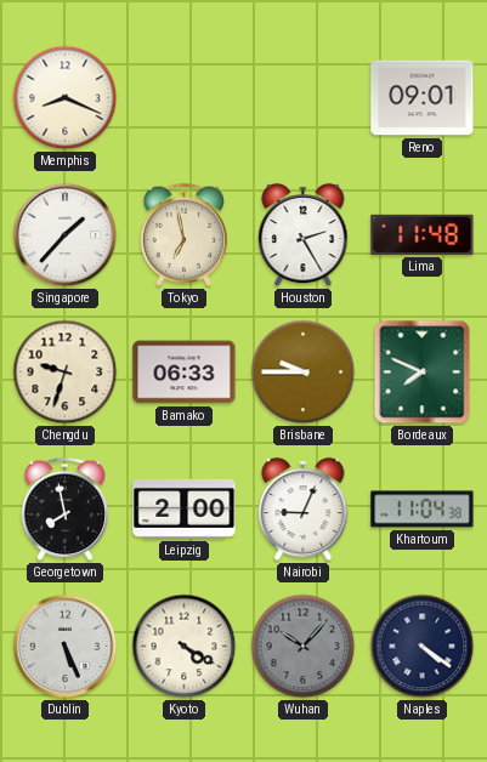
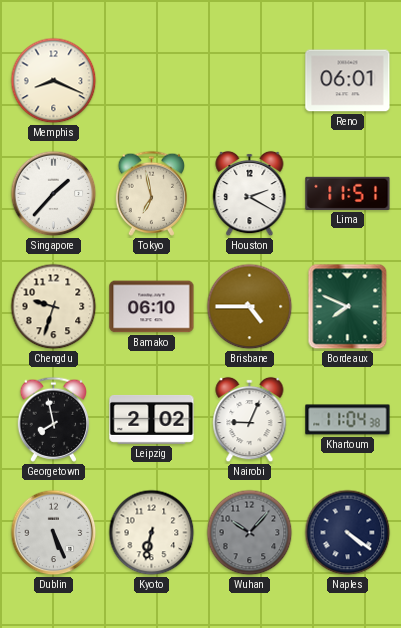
Reno: 09:01 -> 06:01 (348, 81)
Houston: 2:25 -> 2:20 (250, 194)
Lima: 11:48 -> 11:51 (348, 193)
Bamako: 06:33 -> 06:10 (152, 307)
Brisbane: 9:45 -> 4:45 (250, 307)
Leipzig: 2:00 -> 2:02 (152, 419)
Kyoto: 4:20 -> 6:32 (152, 533)
